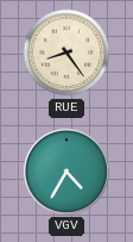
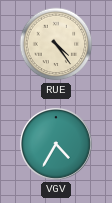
RUE: 8:24 -> 4:24 (56, 44)
